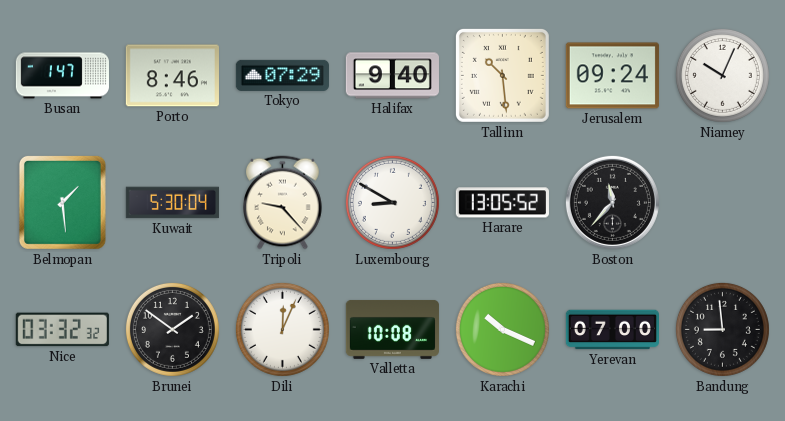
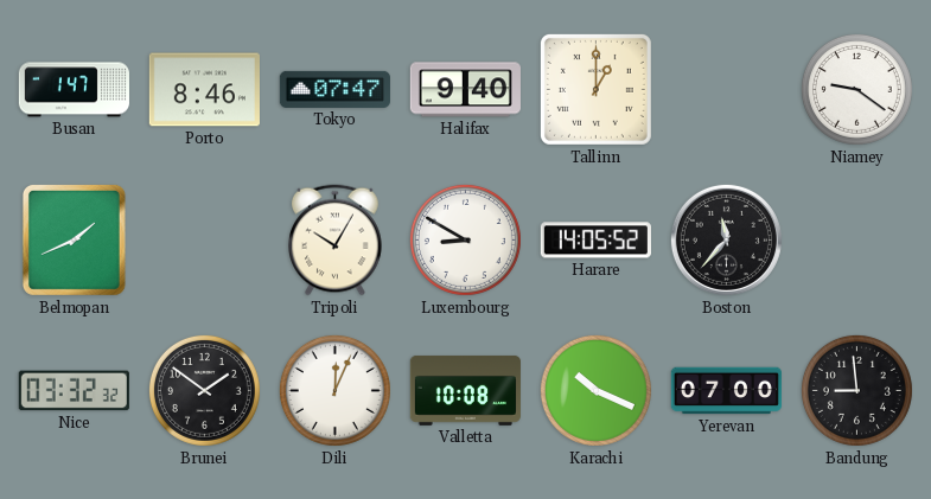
Tokyo: 07:29 -> 07:47 (334, 89)
Tallinn: 10:29 -> 1:00 (595, 89)
Jerusalem: 09:24 -> none (612, 76)
Niamey: 10:04 -> 9:21 (856, 89)
Belmopan: 1:29 -> 1:41 (74, 239)
Kuwait: 5:30 -> none (172, 203)
Tripoli: 9:23 -> 10:05 (336, 241)
Harare: 13:05 -> 14:05 (595, 241)
